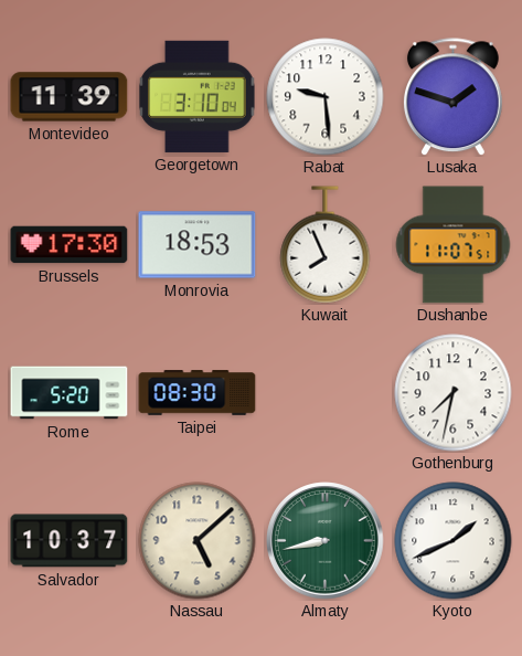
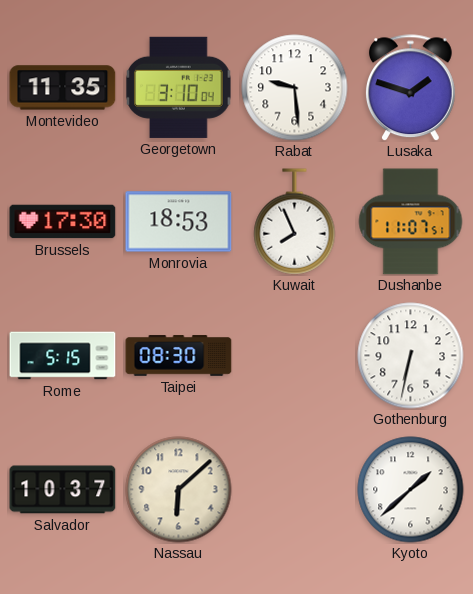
Montevideo: 11:39 -> 11:35 (63, 88)
Rome: 5:20 -> 5:15 (63, 356)
Gothenburg: 7:32 -> 6:32 (411, 356)
Nassau: 5:08 -> 6:08 (179, 490)
Almaty: 8:43 -> none (326, 541)
Kyoto: 1:41 -> 1:38 (411, 490)
